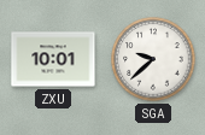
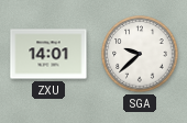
ZXU: 10:01 -> 14:01 (48, 54)
